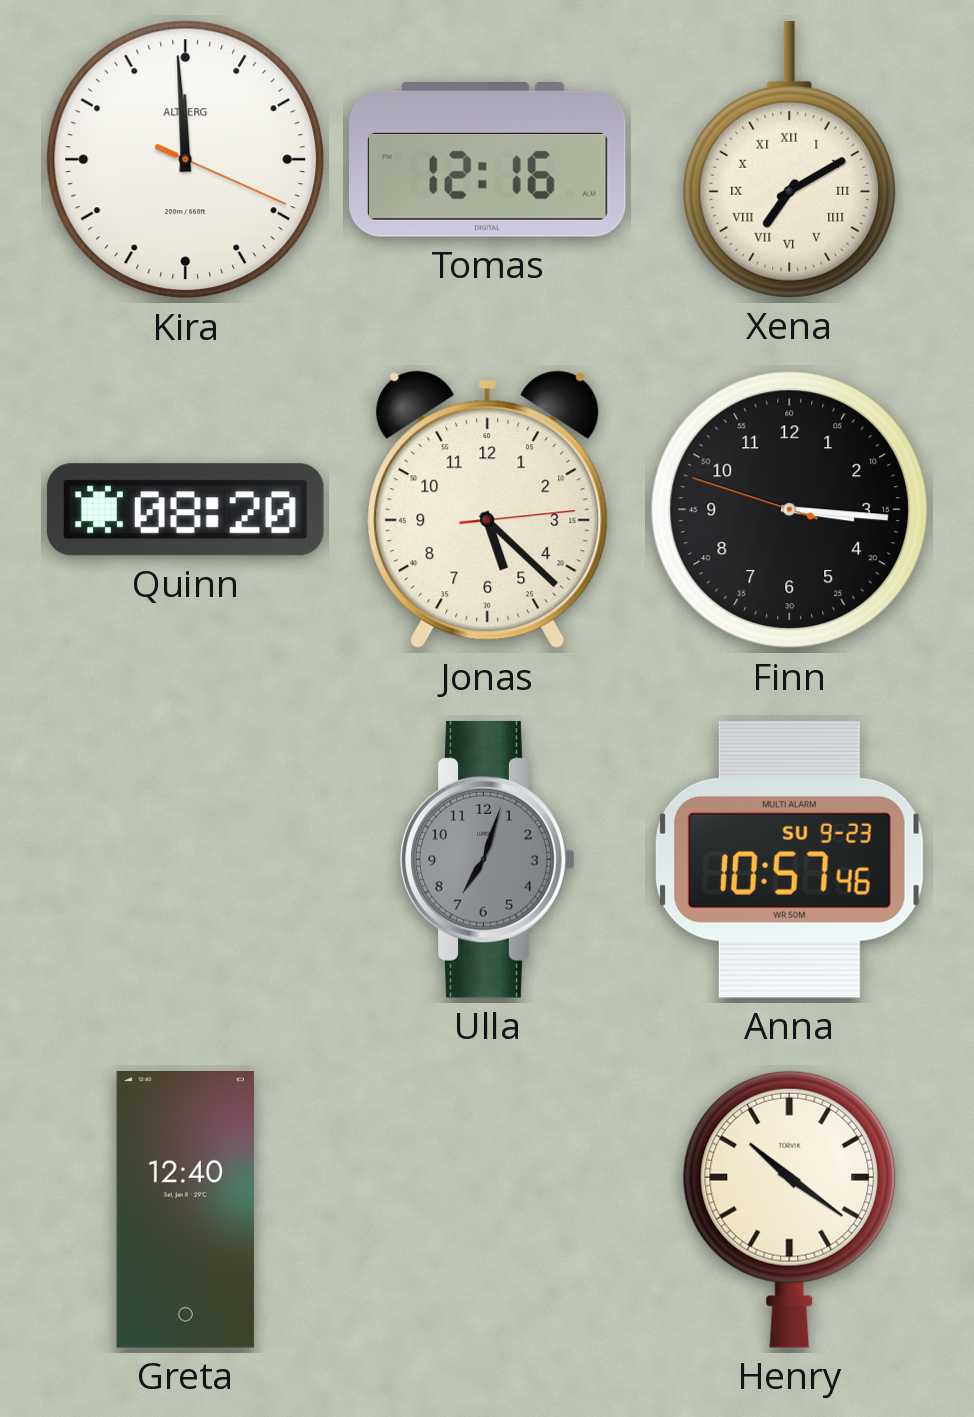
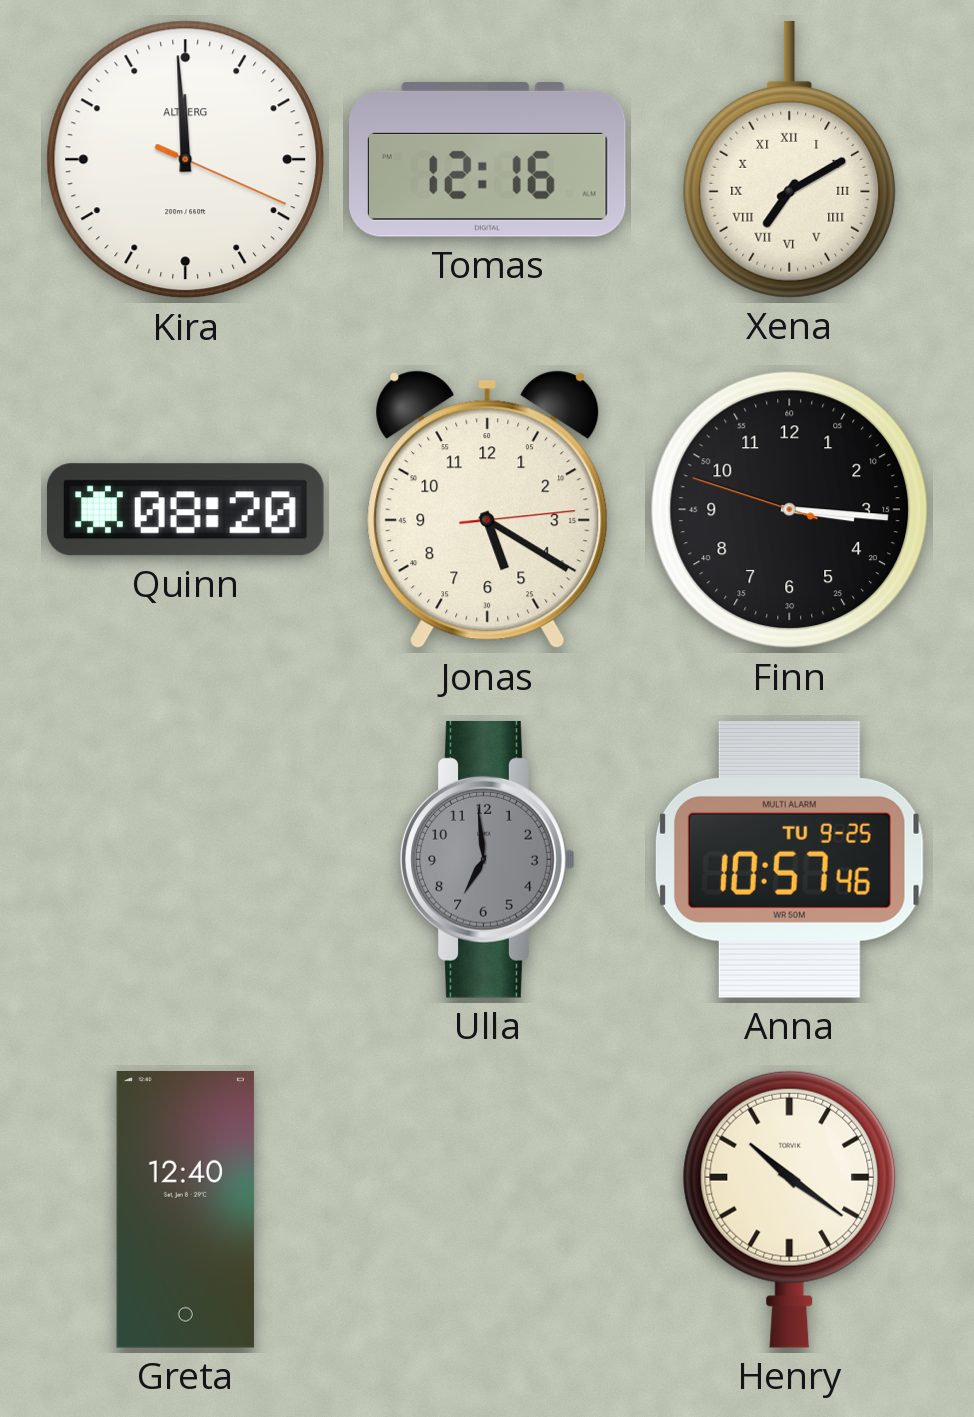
Jonas: 5:22 -> 5:20 (488, 510)
Ulla: 7:03 -> 6:59 (488, 859)
Anna date: SU 9-23 -> TU 9-25 (789, 859)
